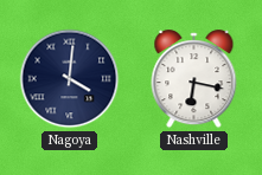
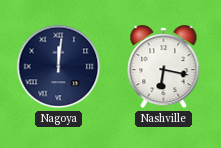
Nagoya: 4:01 -> 12:01 (59, 67)
